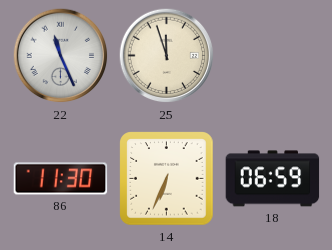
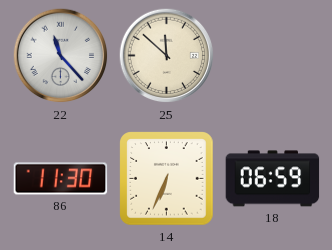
22: 11:26 -> 11:23 (61, 56)
25: 11:57 -> 11:52 (167, 56)
